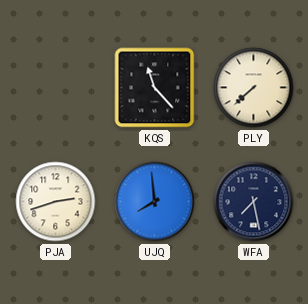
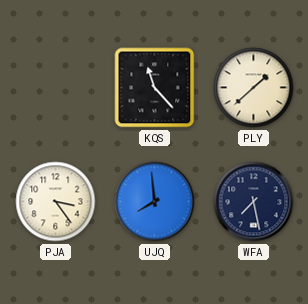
PLY: 7:38 -> 1:38 (254, 88)
PJA: 2:42 -> 3:24 (56, 202)
